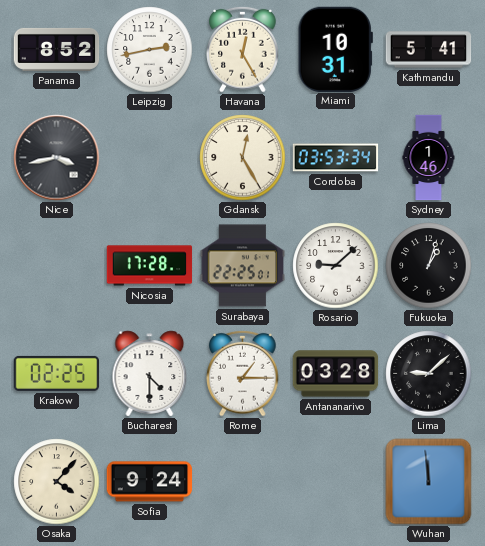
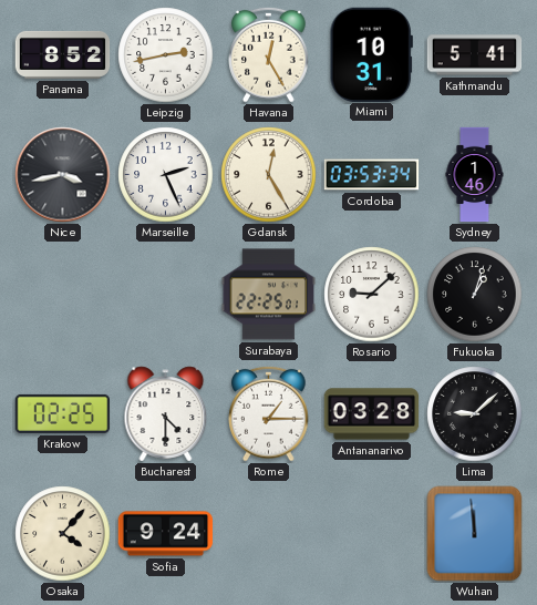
Marseille: none -> 2:26 (166, 175)
Nicosia: 17:28 -> none (150, 266)
